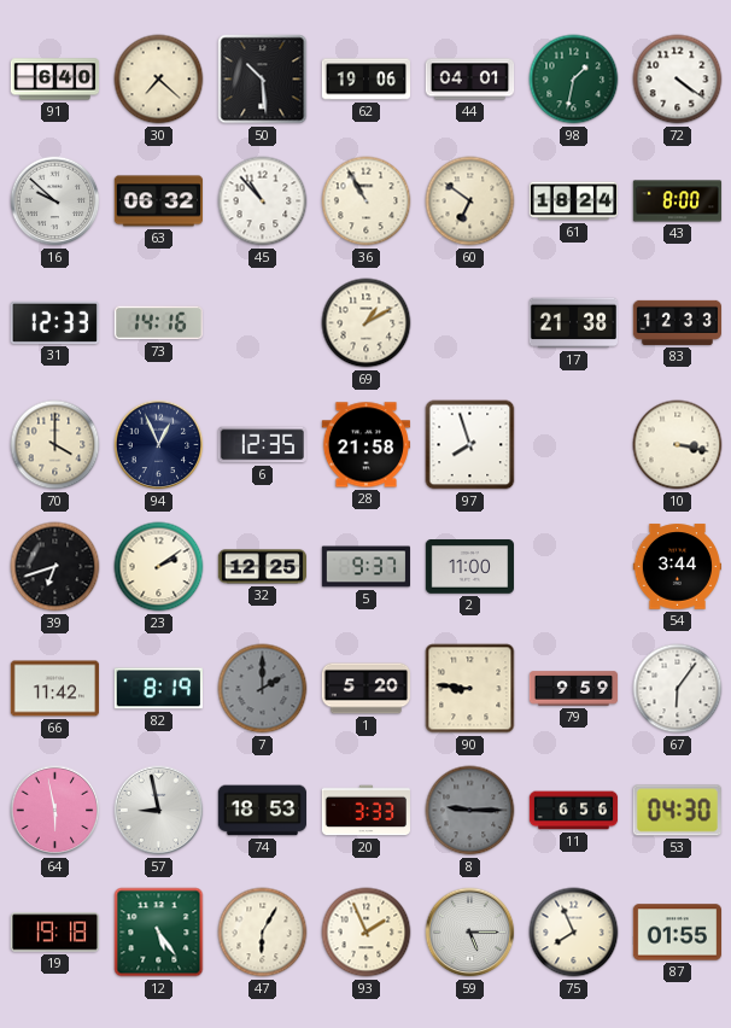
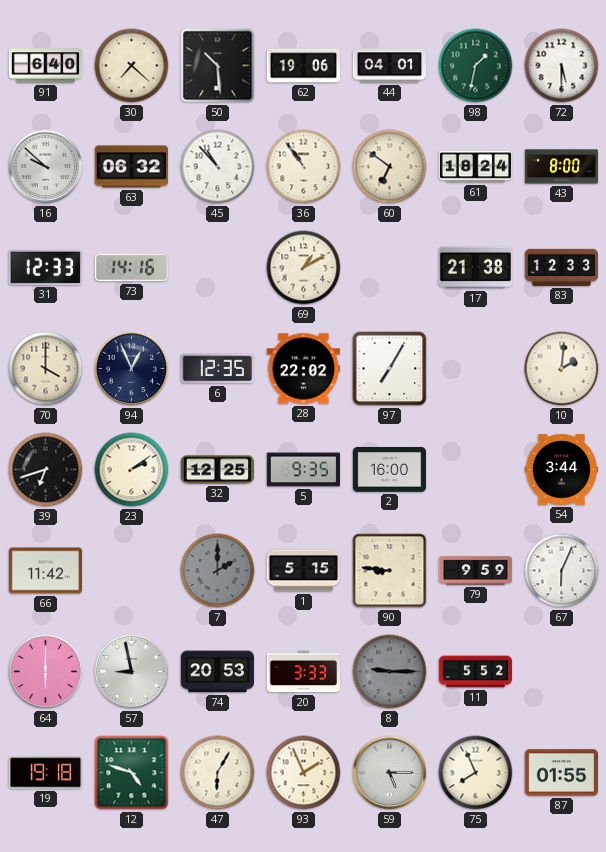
72: 4:21 -> 5:30 (562, 66)
36: 10:55 -> 10:54 (304, 167)
28: 21:58 -> 22:02 (303, 369)
97: 7:57 -> 7:05 (390, 369)
10: 3:17 -> 2:01 (562, 369)
5: 9:37 -> 9:35 (303, 470)
2: 11:00 -> 16:00 (389, 470)
82: 8:19 -> none (158, 689)
1: 5:20 -> 5:15 (303, 571)
67: 6:06 -> 6:04 (562, 571)
64: 5:58 -> 6:00 (46, 672)
74: 18:53 -> 20:53 (217, 672)
11: 6:56 -> 5:52 (476, 672)
53: 04:30 -> none (677, 811)
12: 5:24 -> 4:48 (132, 773)
